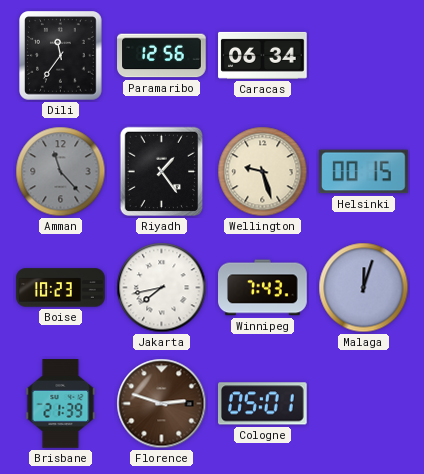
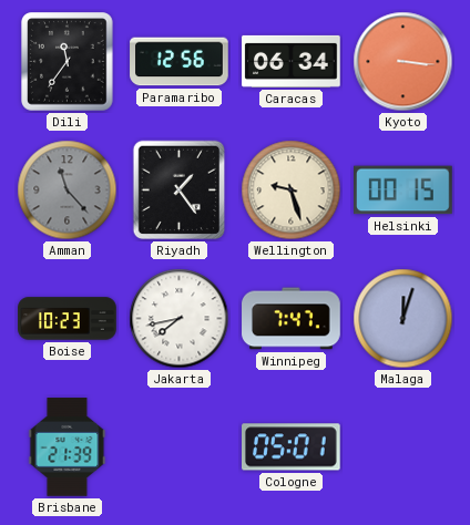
Kyoto: none -> 3:16 (403, 62)
Winnipeg: 7:43 -> 7:47 (292, 319)
Florence: 2:48 -> none (162, 404)
